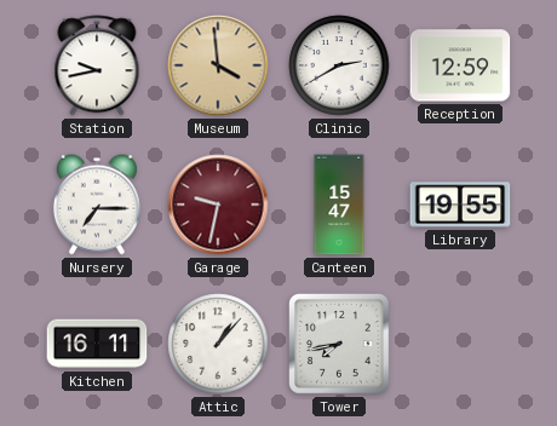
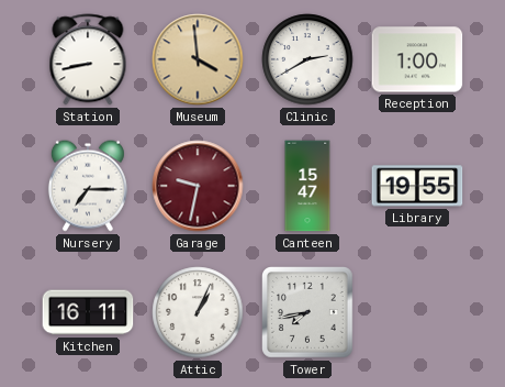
Station: 9:43 -> 8:43 (88, 59)
Reception: 12:59 -> 1:00 (417, 59)
Attic: 1:07 -> 1:04 (198, 312)
